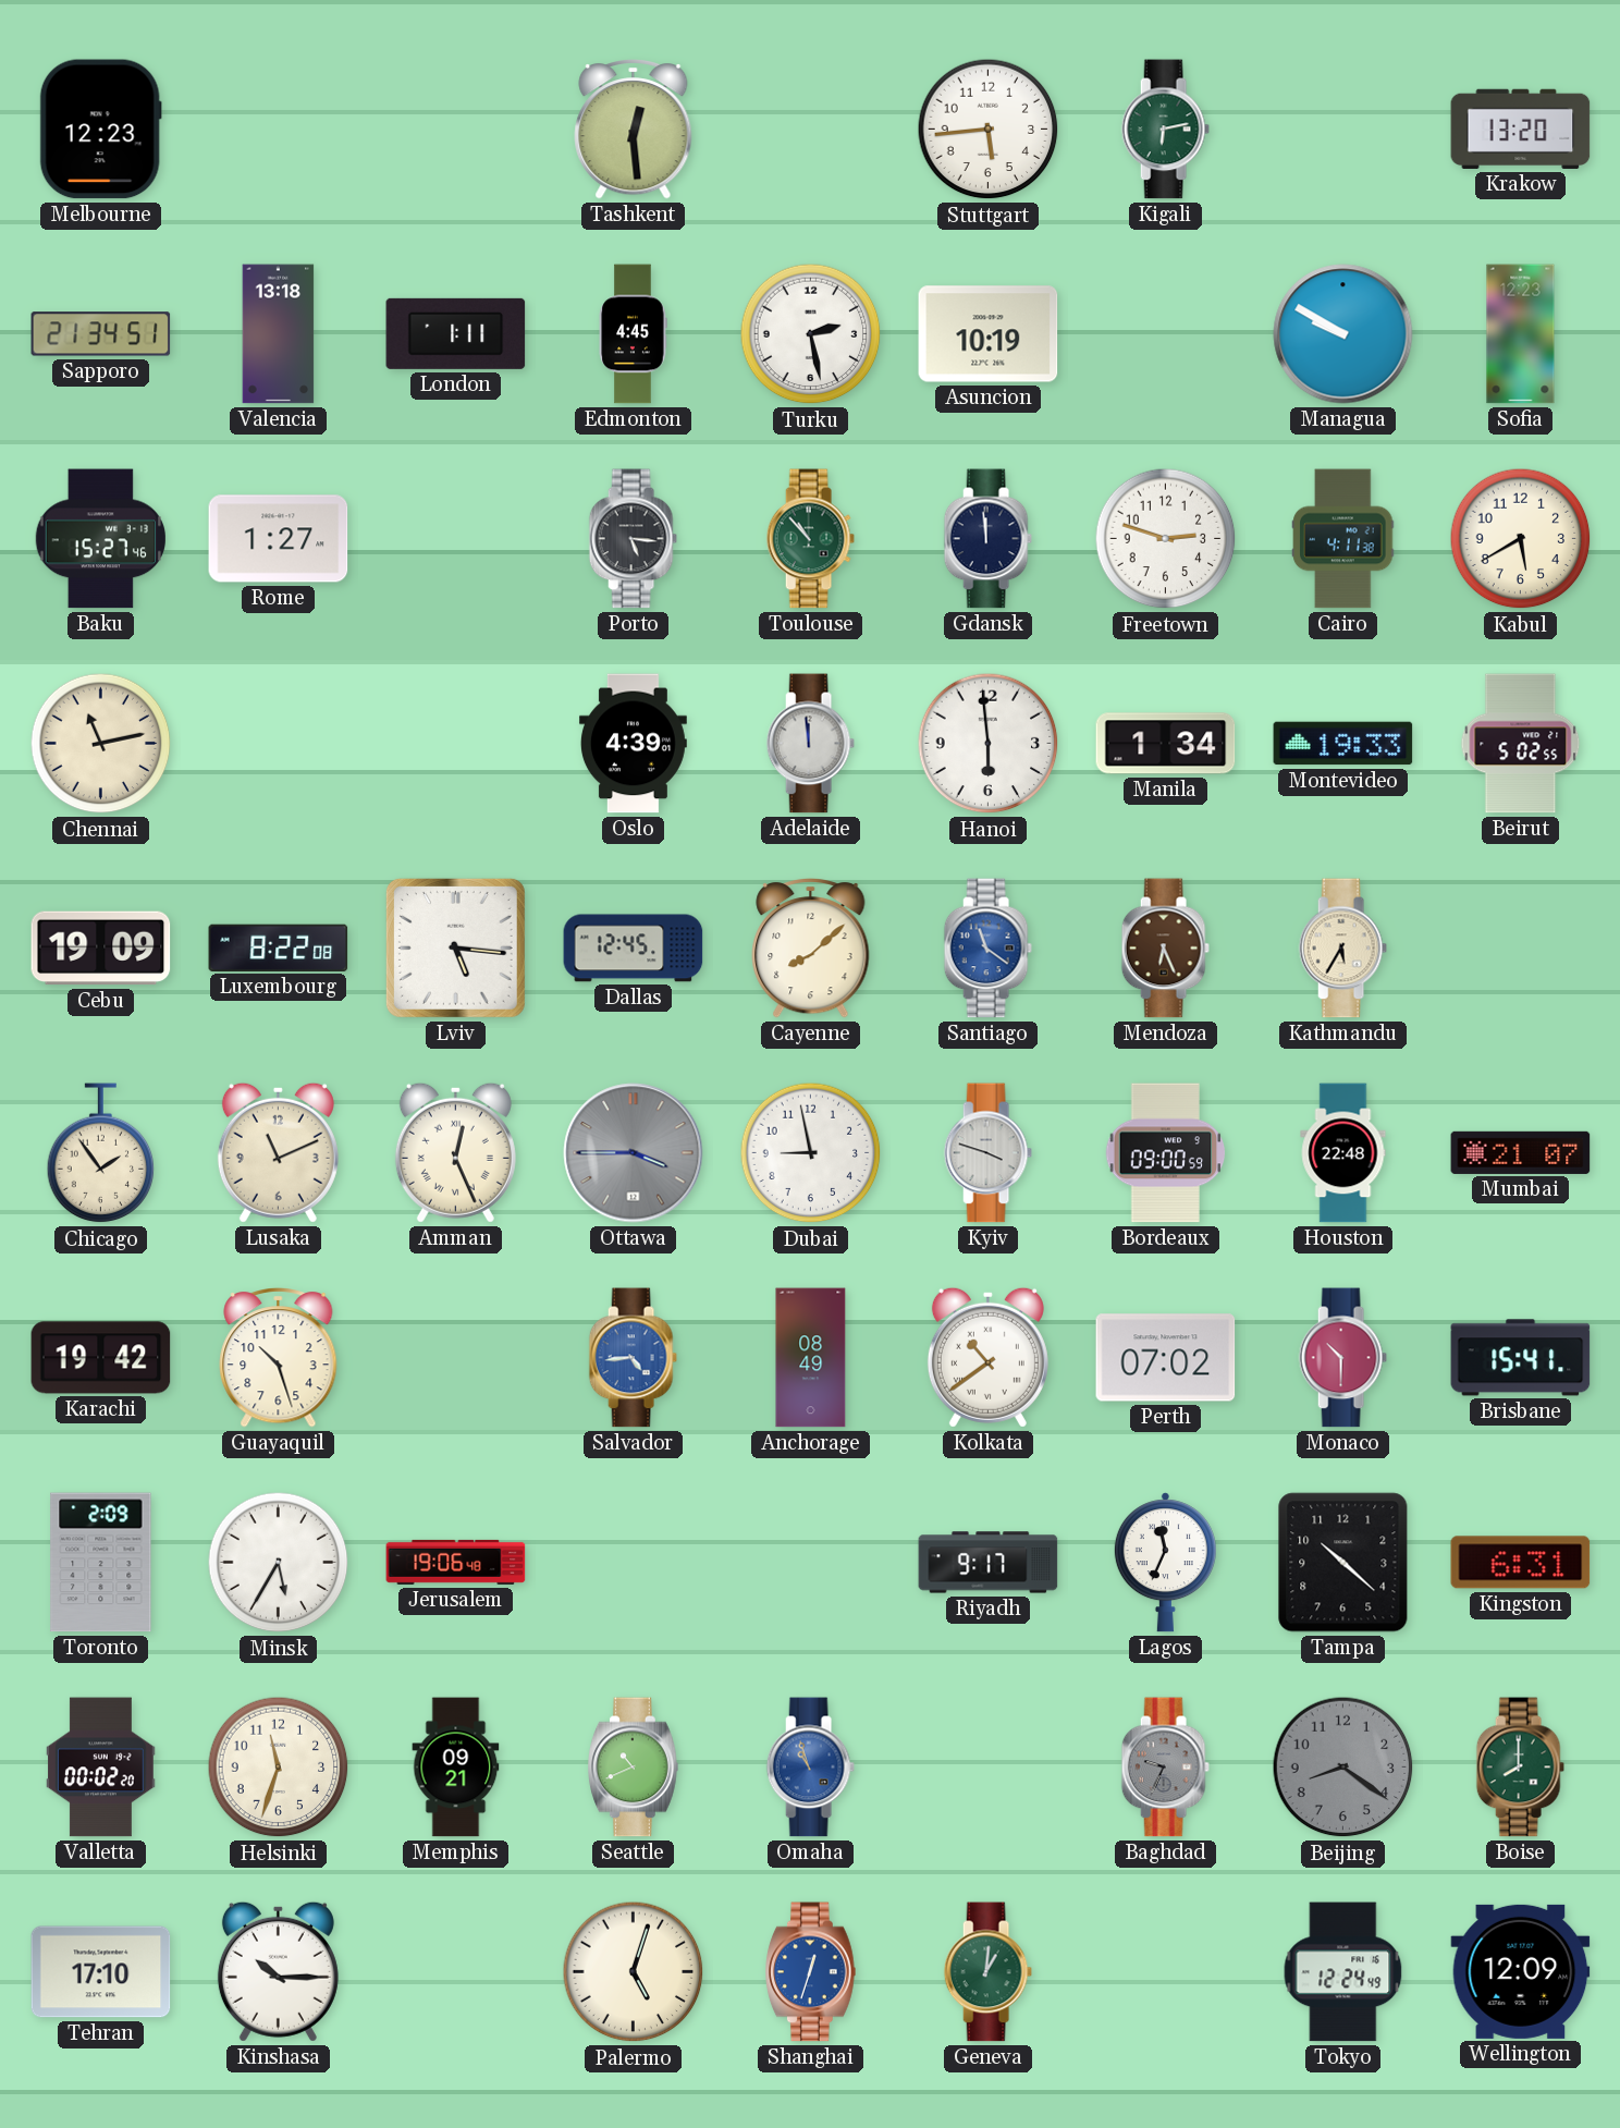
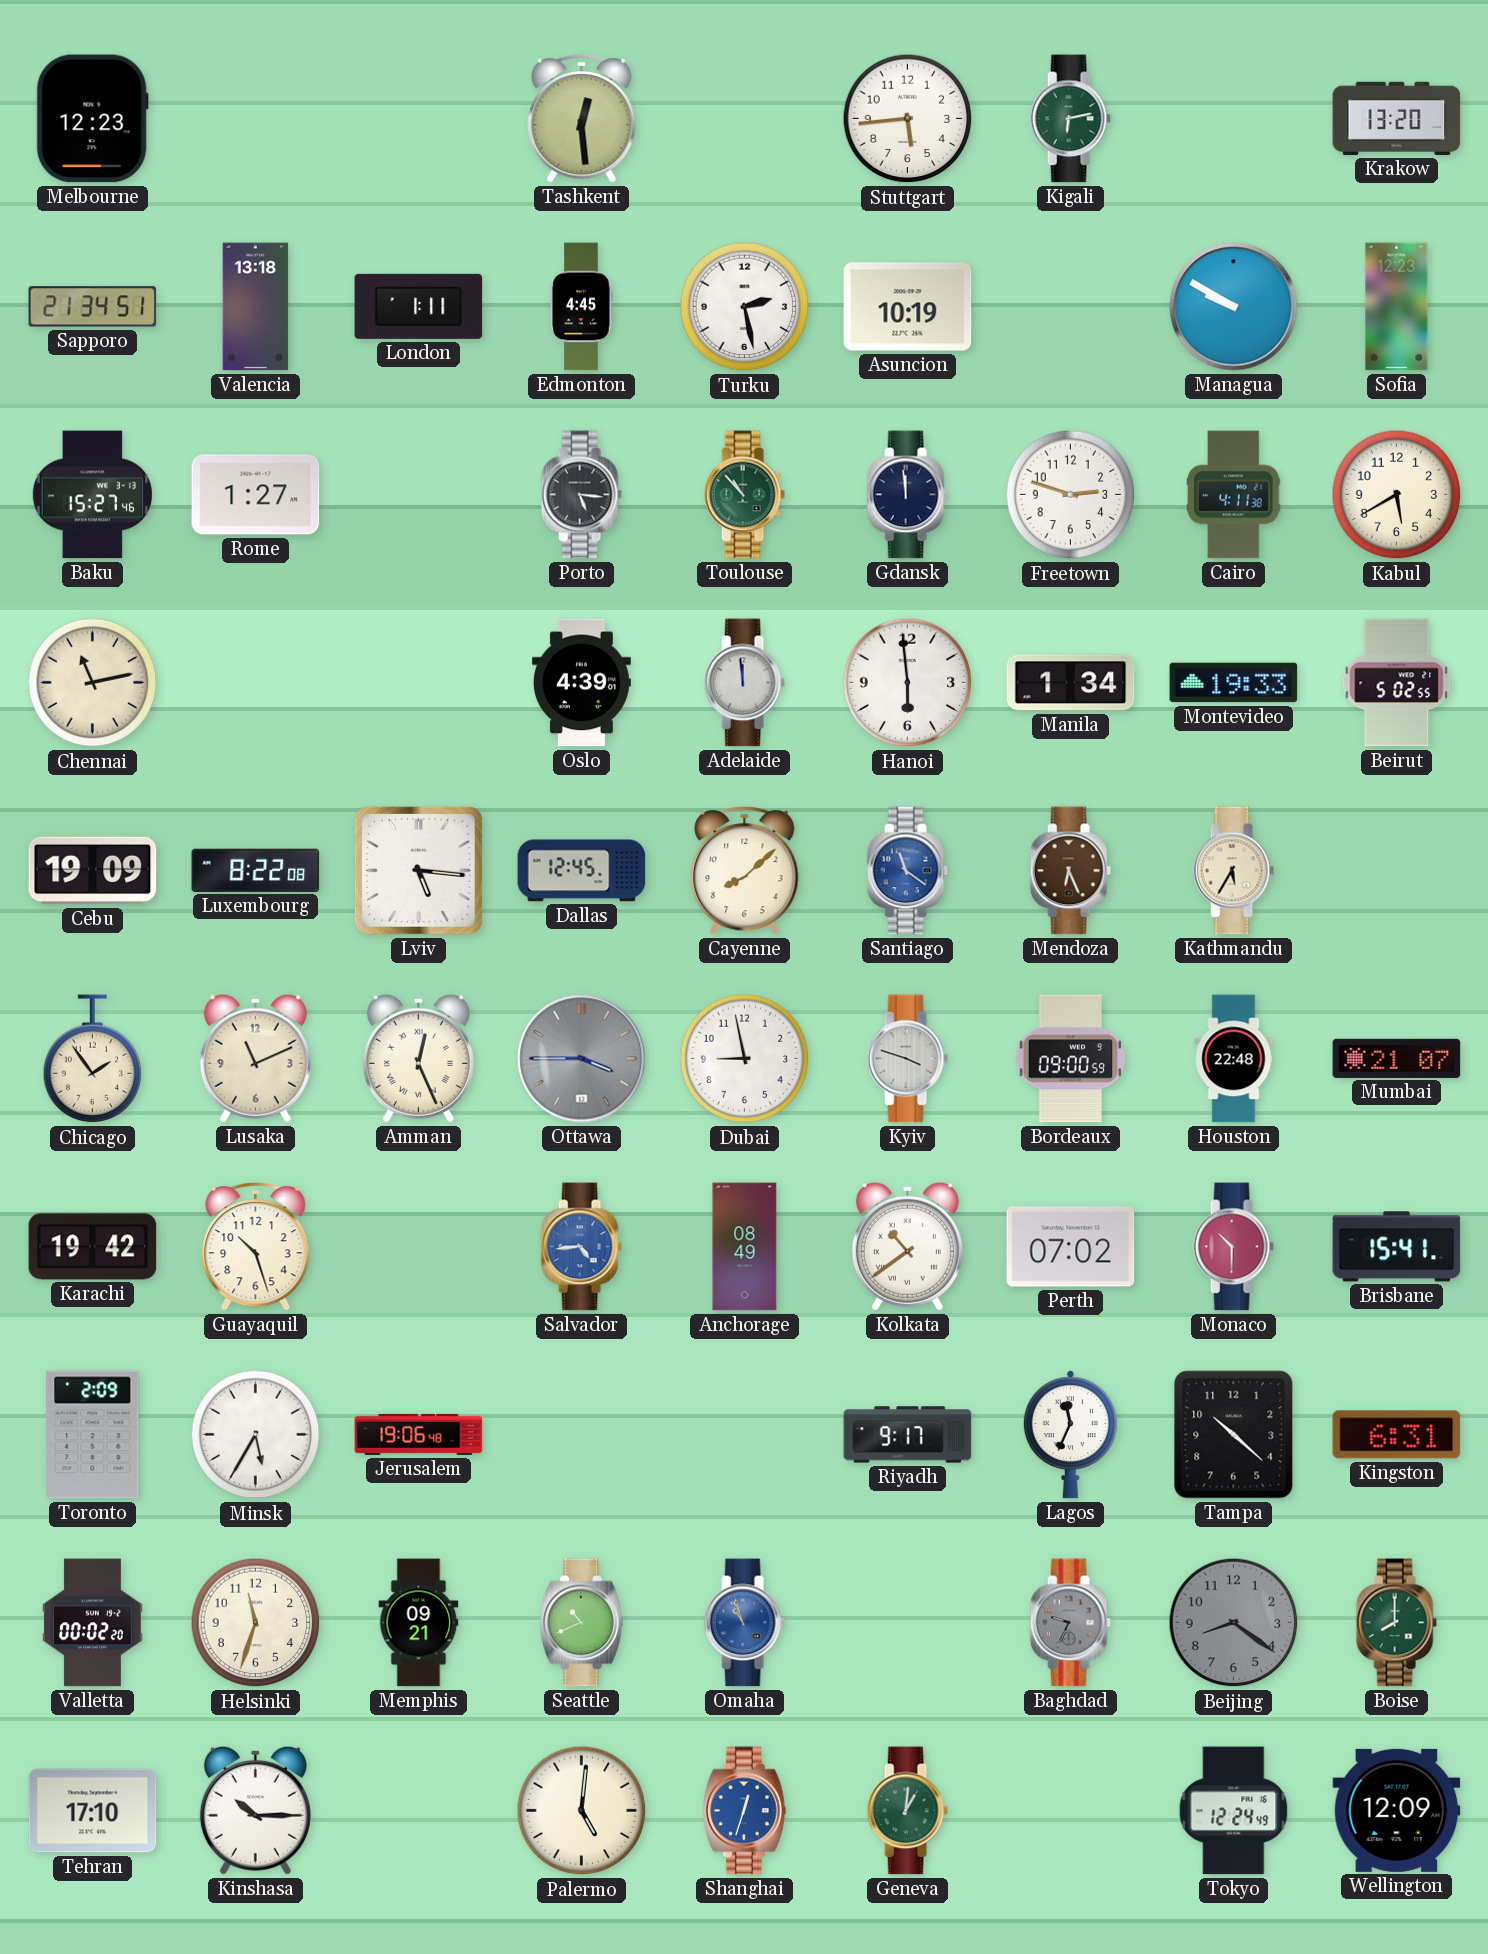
Palermo: 5:03 -> 5:01 (582, 1811)
